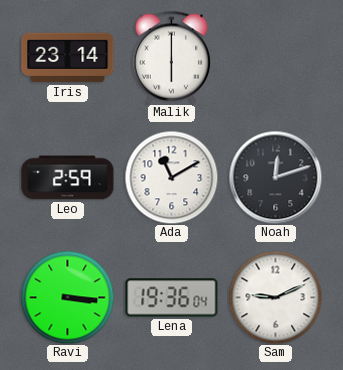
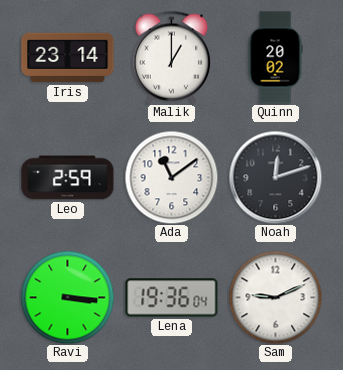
Malik: 6:00 -> 1:00 (172, 57)
Quinn: none -> 20:02 (275, 58)
Ada: 11:10 -> 11:09 (171, 177)
